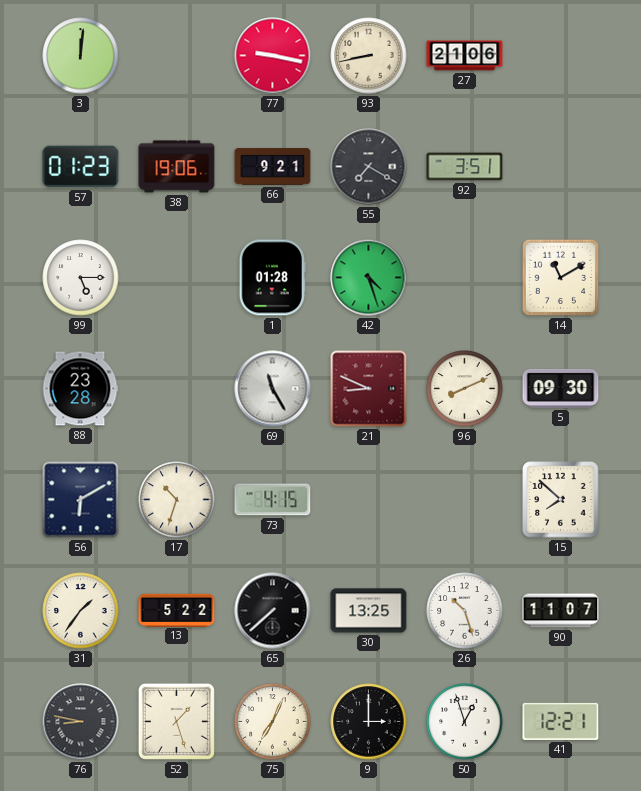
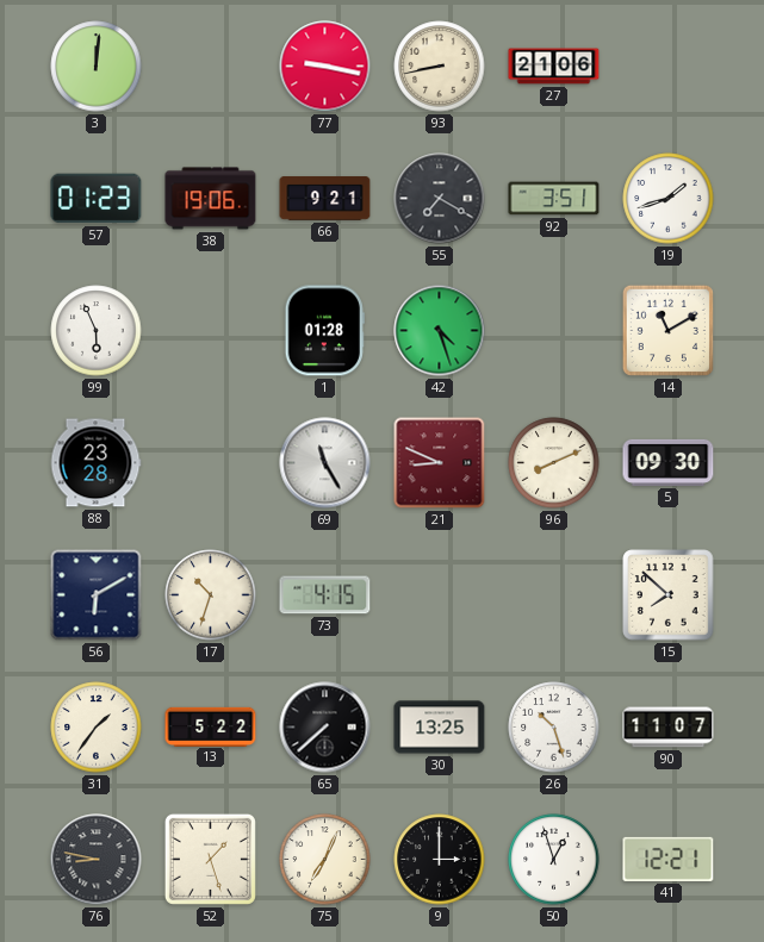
19: none -> 1:42 (669, 199)
99: 5:15 -> 5:56 (97, 331)
